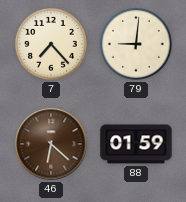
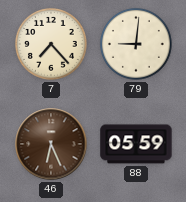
46: 6:22 -> 6:26 (51, 144)
88: 01:59 -> 05:59 (136, 144)
